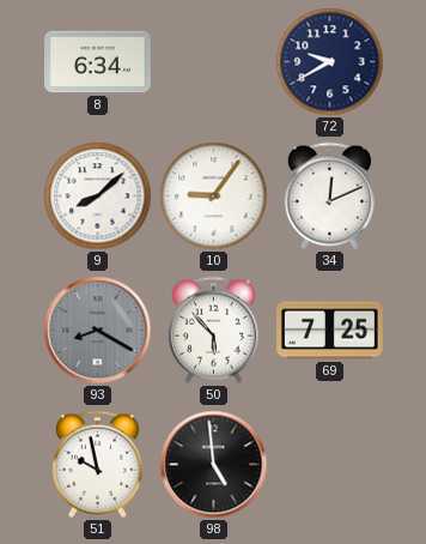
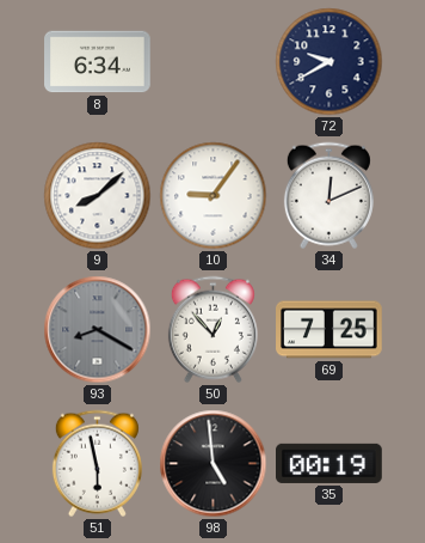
50: 5:53 -> 12:53 (213, 330)
51: 9:58 -> 5:58 (97, 464)
35: none -> 00:19 (329, 463)
